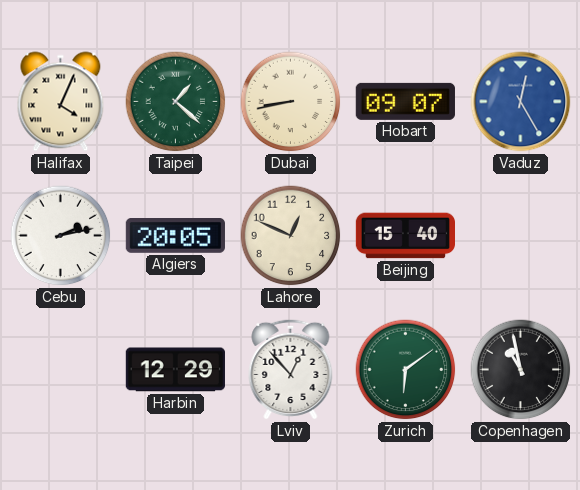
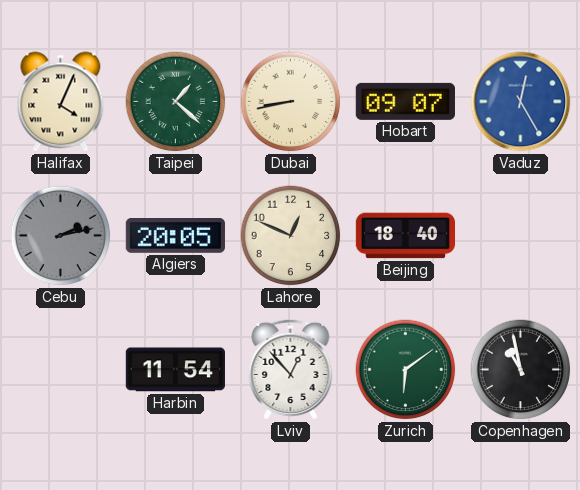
Cebu dial: white -> grey (61, 236)
Beijing: 15:40 -> 18:40 (405, 236)
Harbin: 12:29 -> 11:54 (175, 370)
